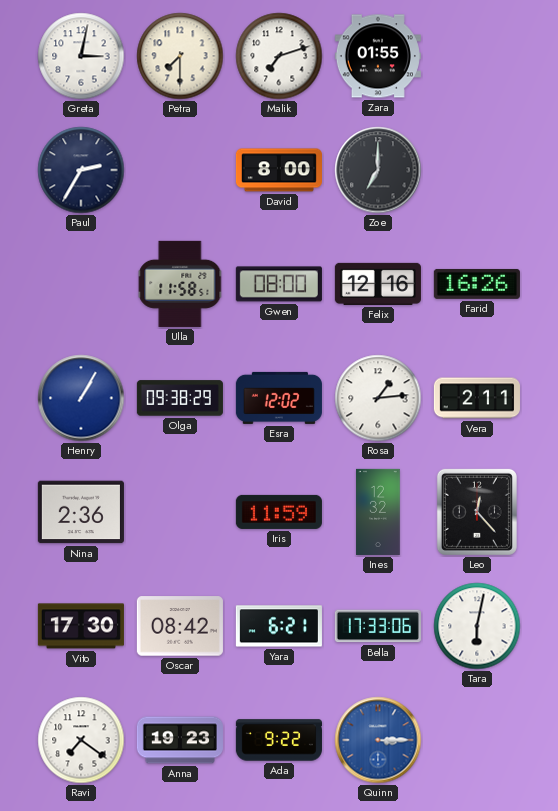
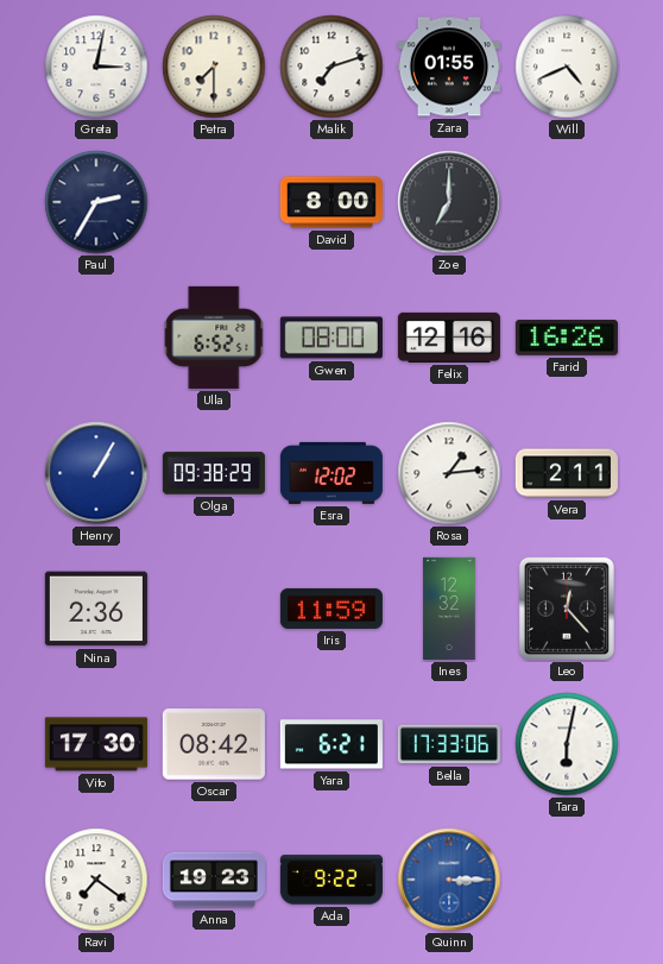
Will: none -> 4:41 (567, 67)
Ulla: 11:58 -> 6:52 (214, 338)
